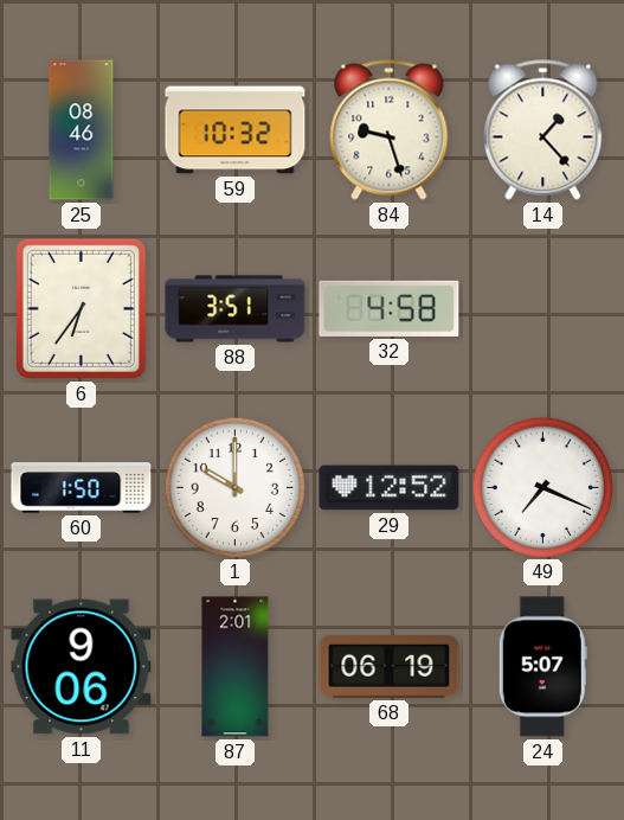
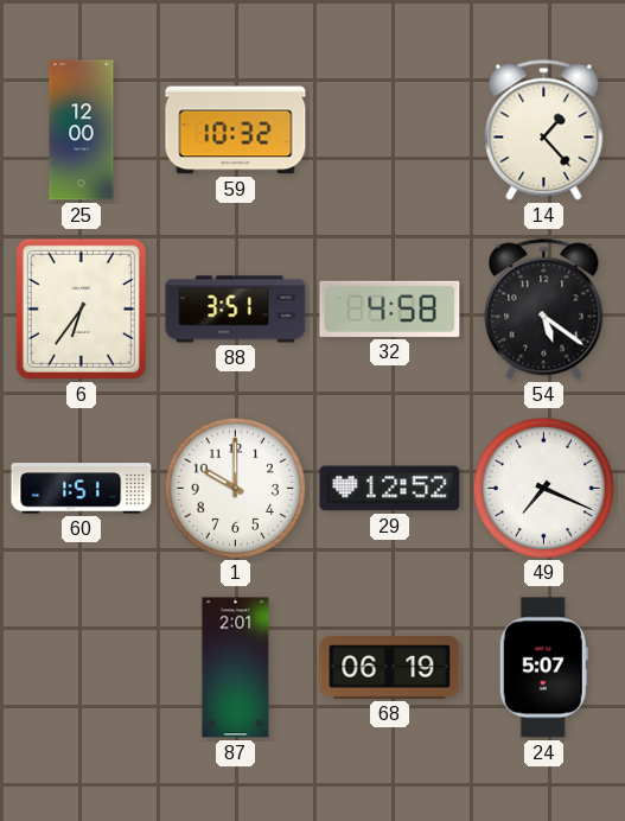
25: 08:46 -> 12:00 (82, 131)
84: 9:27 -> none (390, 130)
54: none -> 5:21 (544, 310)
60: 1:50 -> 1:51 (82, 489)
11: 9:06 -> none (82, 667)
